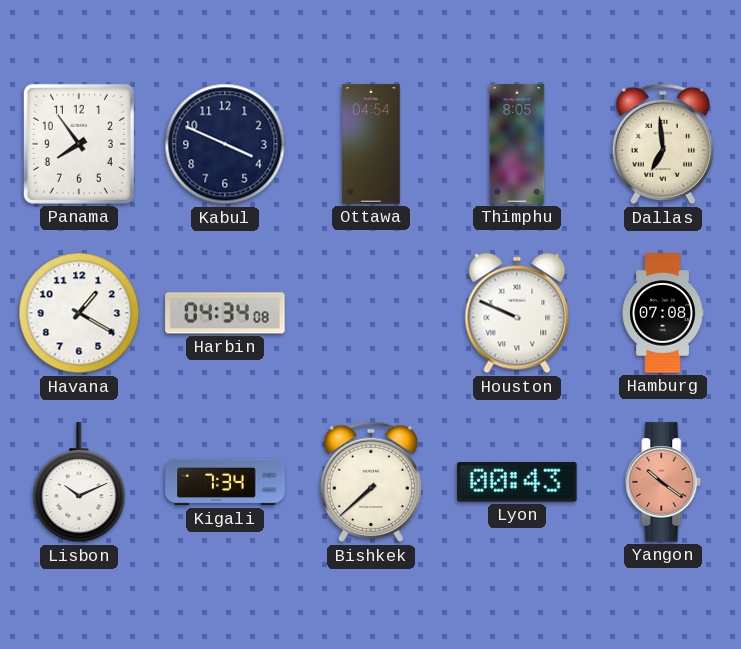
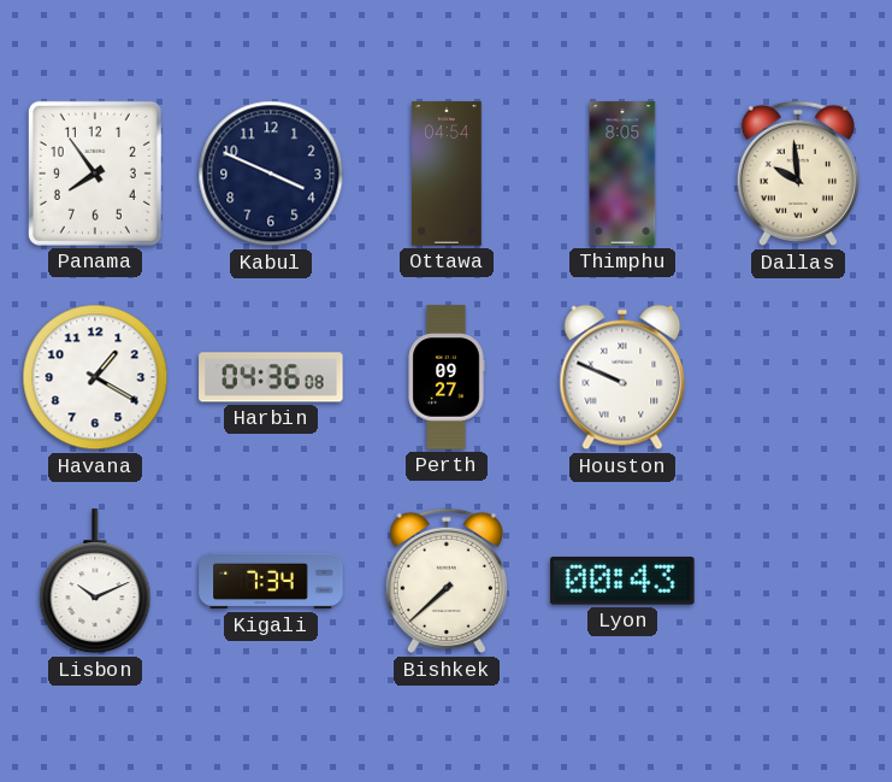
Dallas: 6:59 -> 9:59 (798, 174)
Harbin: 04:34 -> 04:36 (271, 377)
Perth: none -> 09:27 (447, 377)
Hamburg: 07:08 -> none (663, 313)
Yangon: 10:21 -> none (663, 482)
